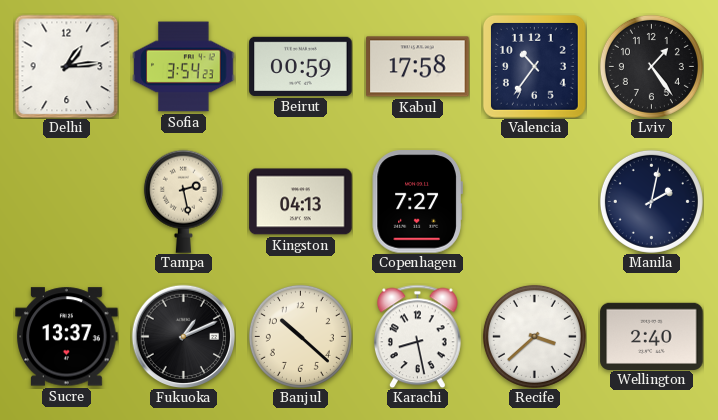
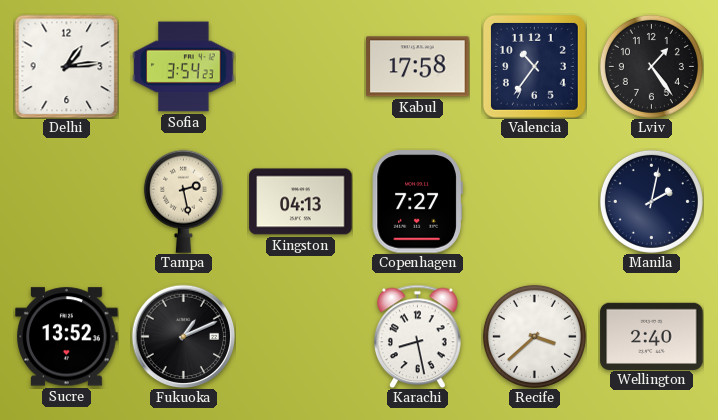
Beirut: 00:59 -> none (301, 66)
Sucre: 13:37 -> 13:52 (67, 337)
Banjul: 10:22 -> none (300, 336)
